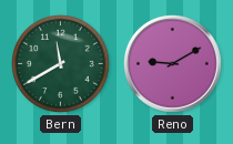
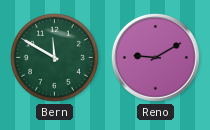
Bern: 11:40 -> 11:50 (54, 57)
